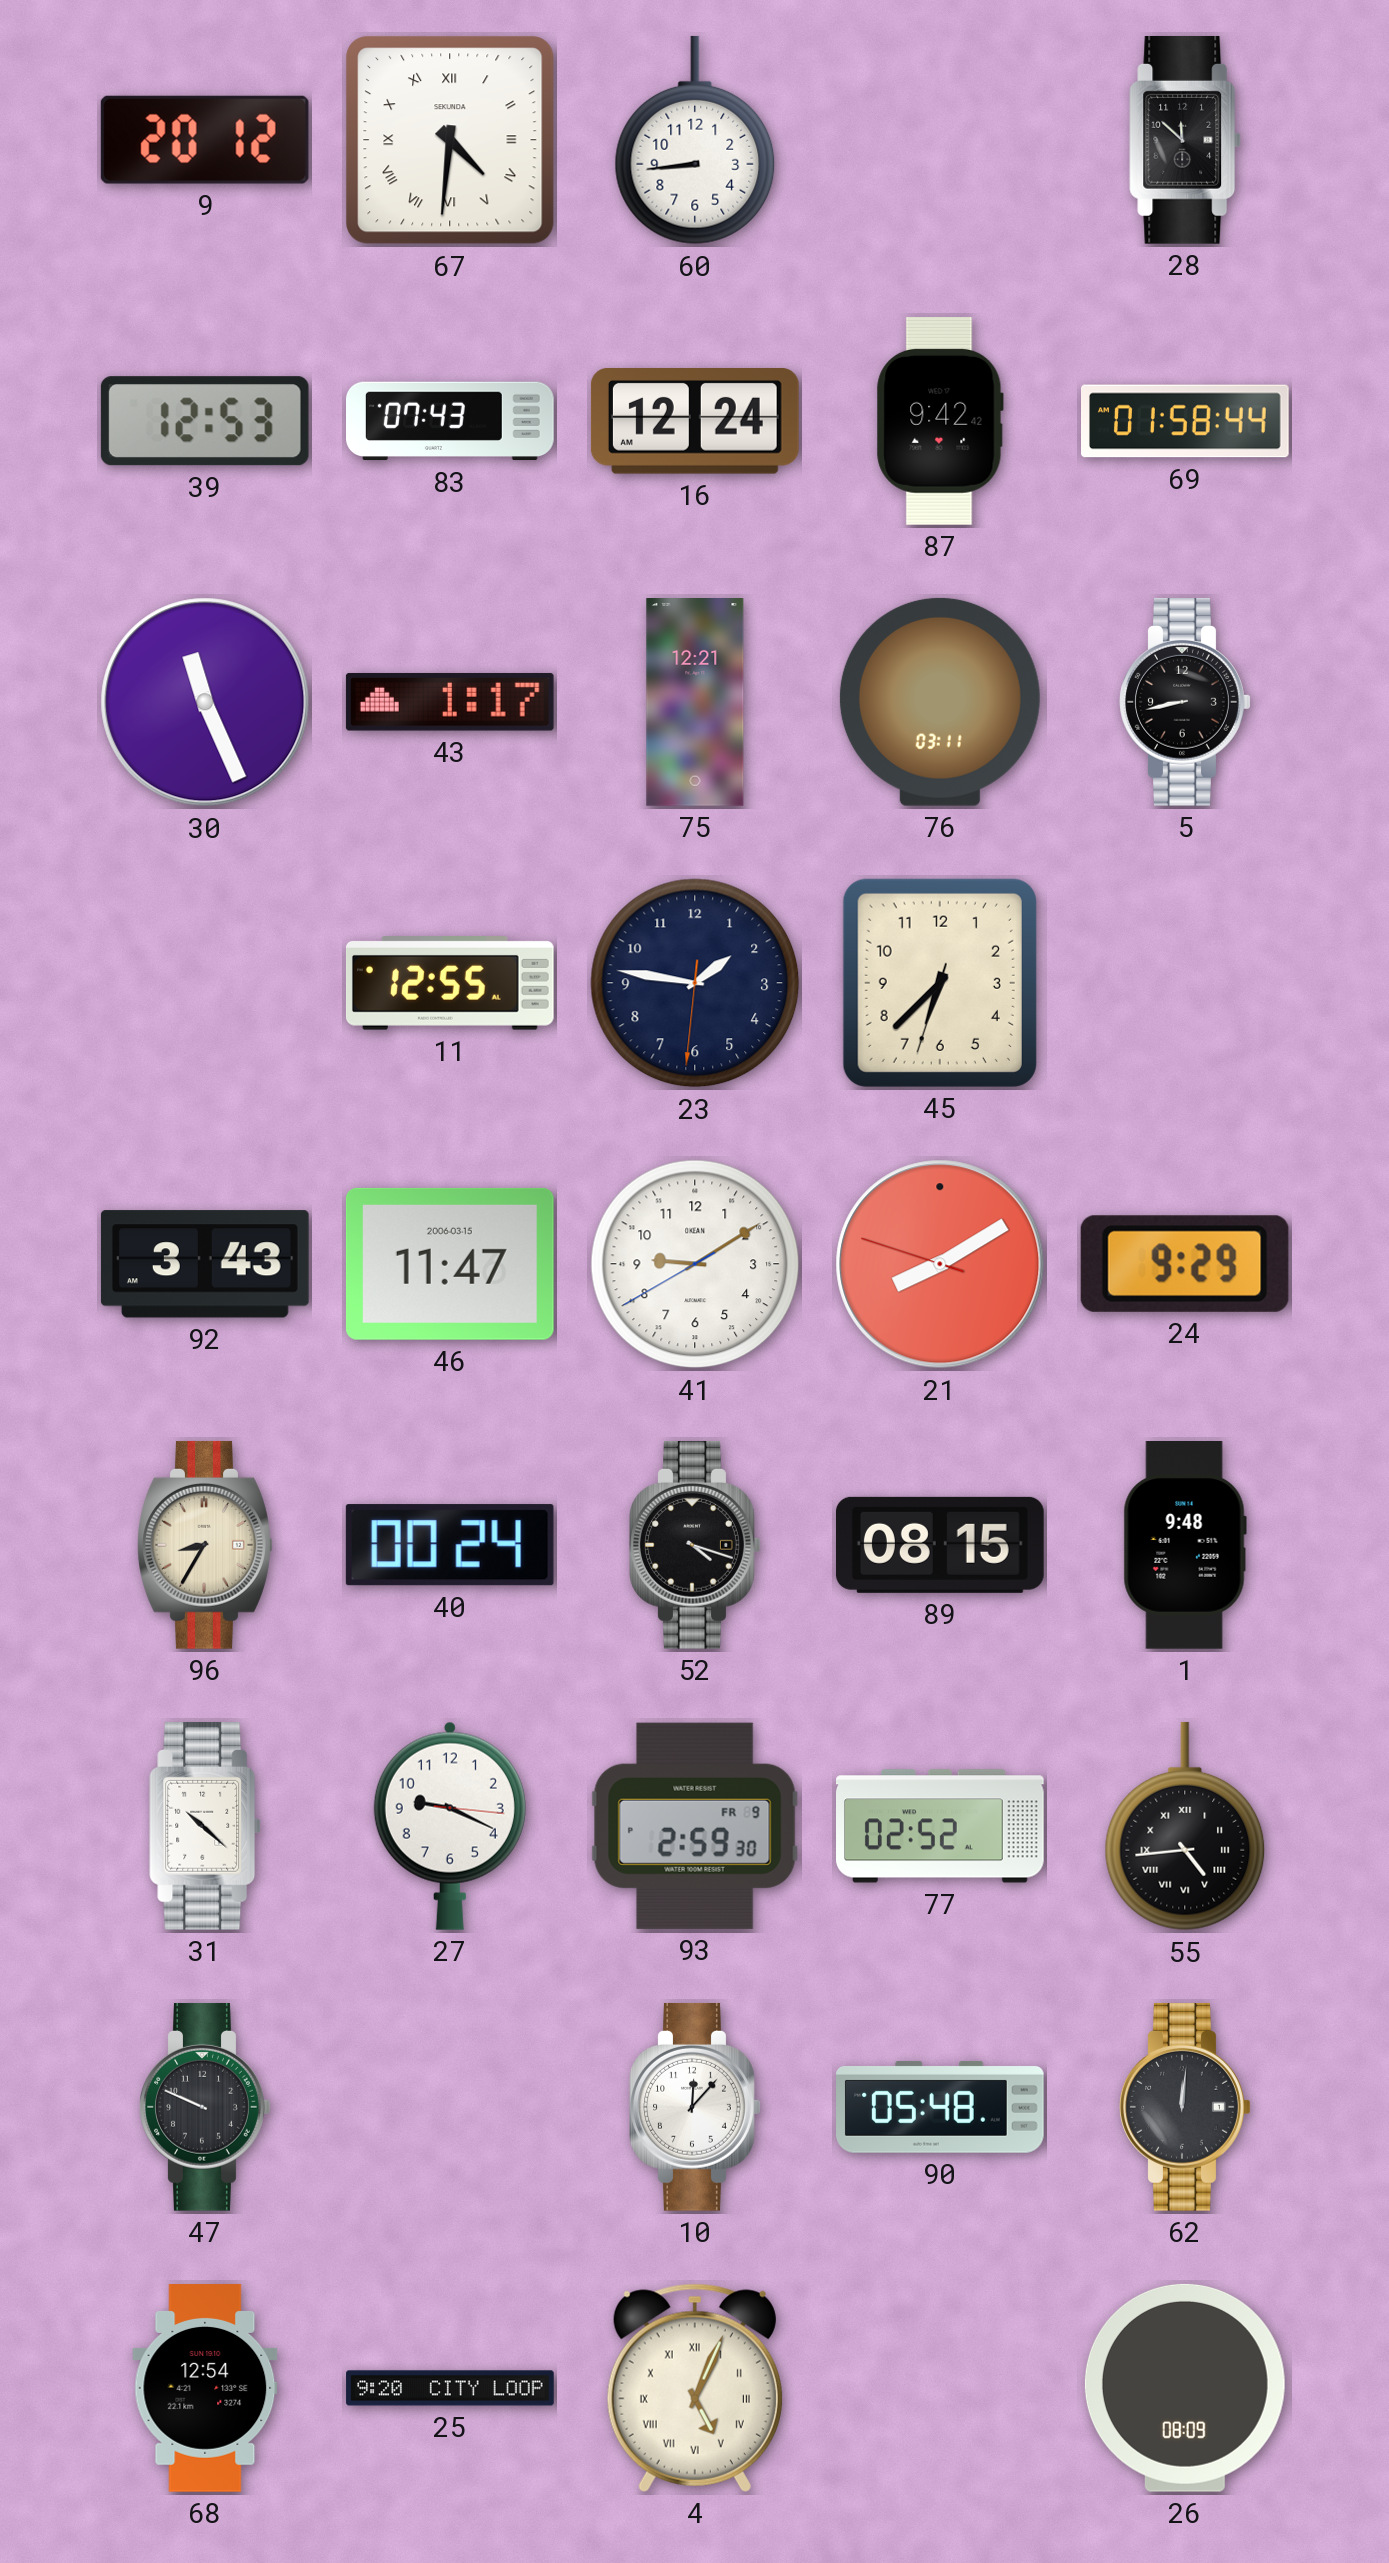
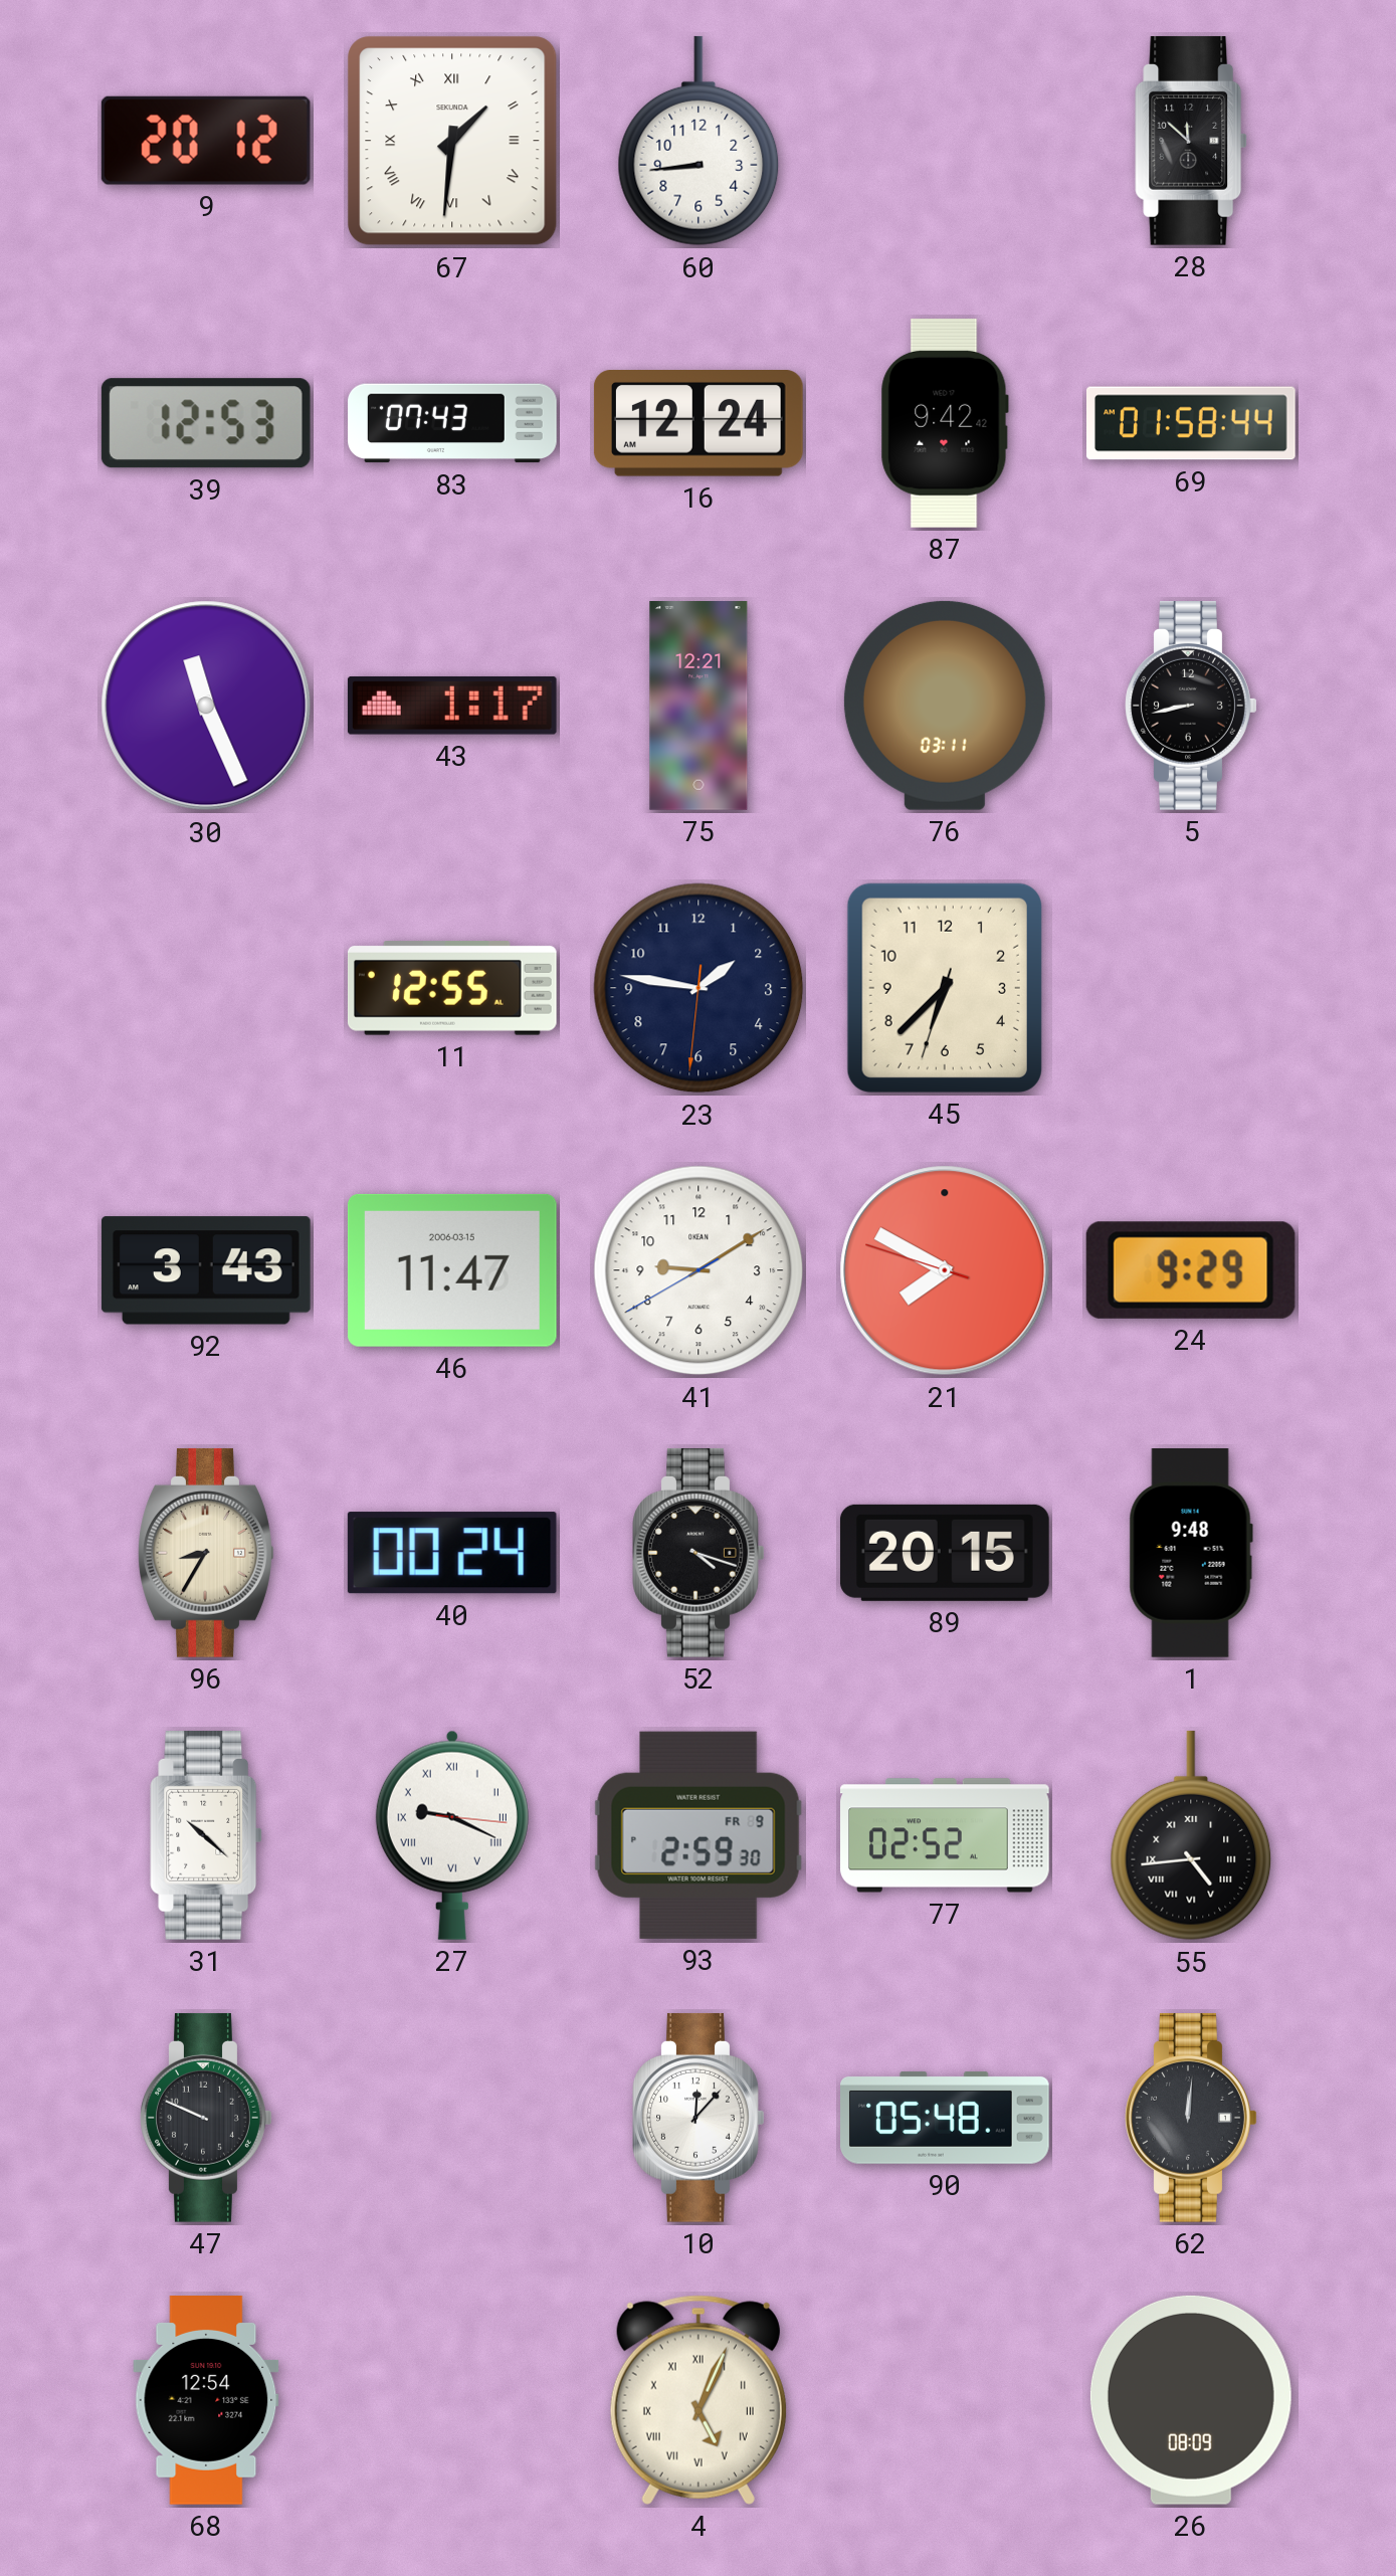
67: 4:31 -> 1:31 (452, 141)
21: 8:09 -> 7:49 (945, 1270)
89: 08:15 -> 20:15 (945, 1553)
27 numerals: Arabic -> Roman (452, 1835)
25: 9:20 -> none (450, 2388)
